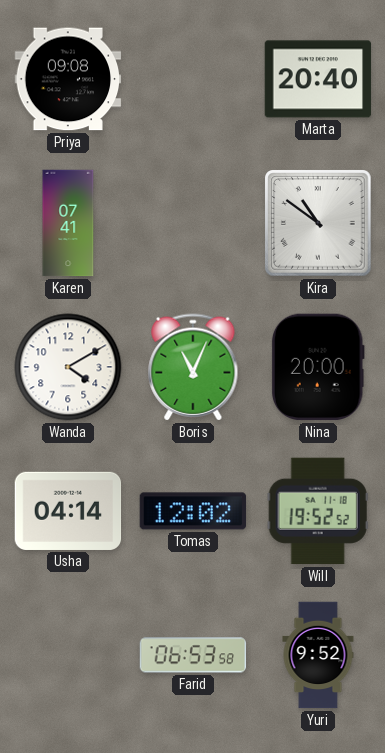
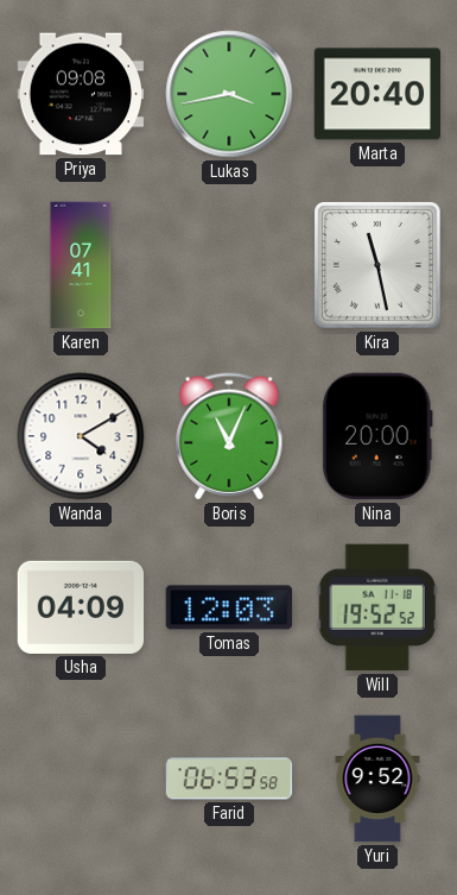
Lukas: none -> 3:43 (229, 94)
Kira: 10:51 -> 11:28 (377, 265)
Usha: 04:14 -> 04:09 (81, 607)
Tomas: 12:02 -> 12:03 (229, 607)
